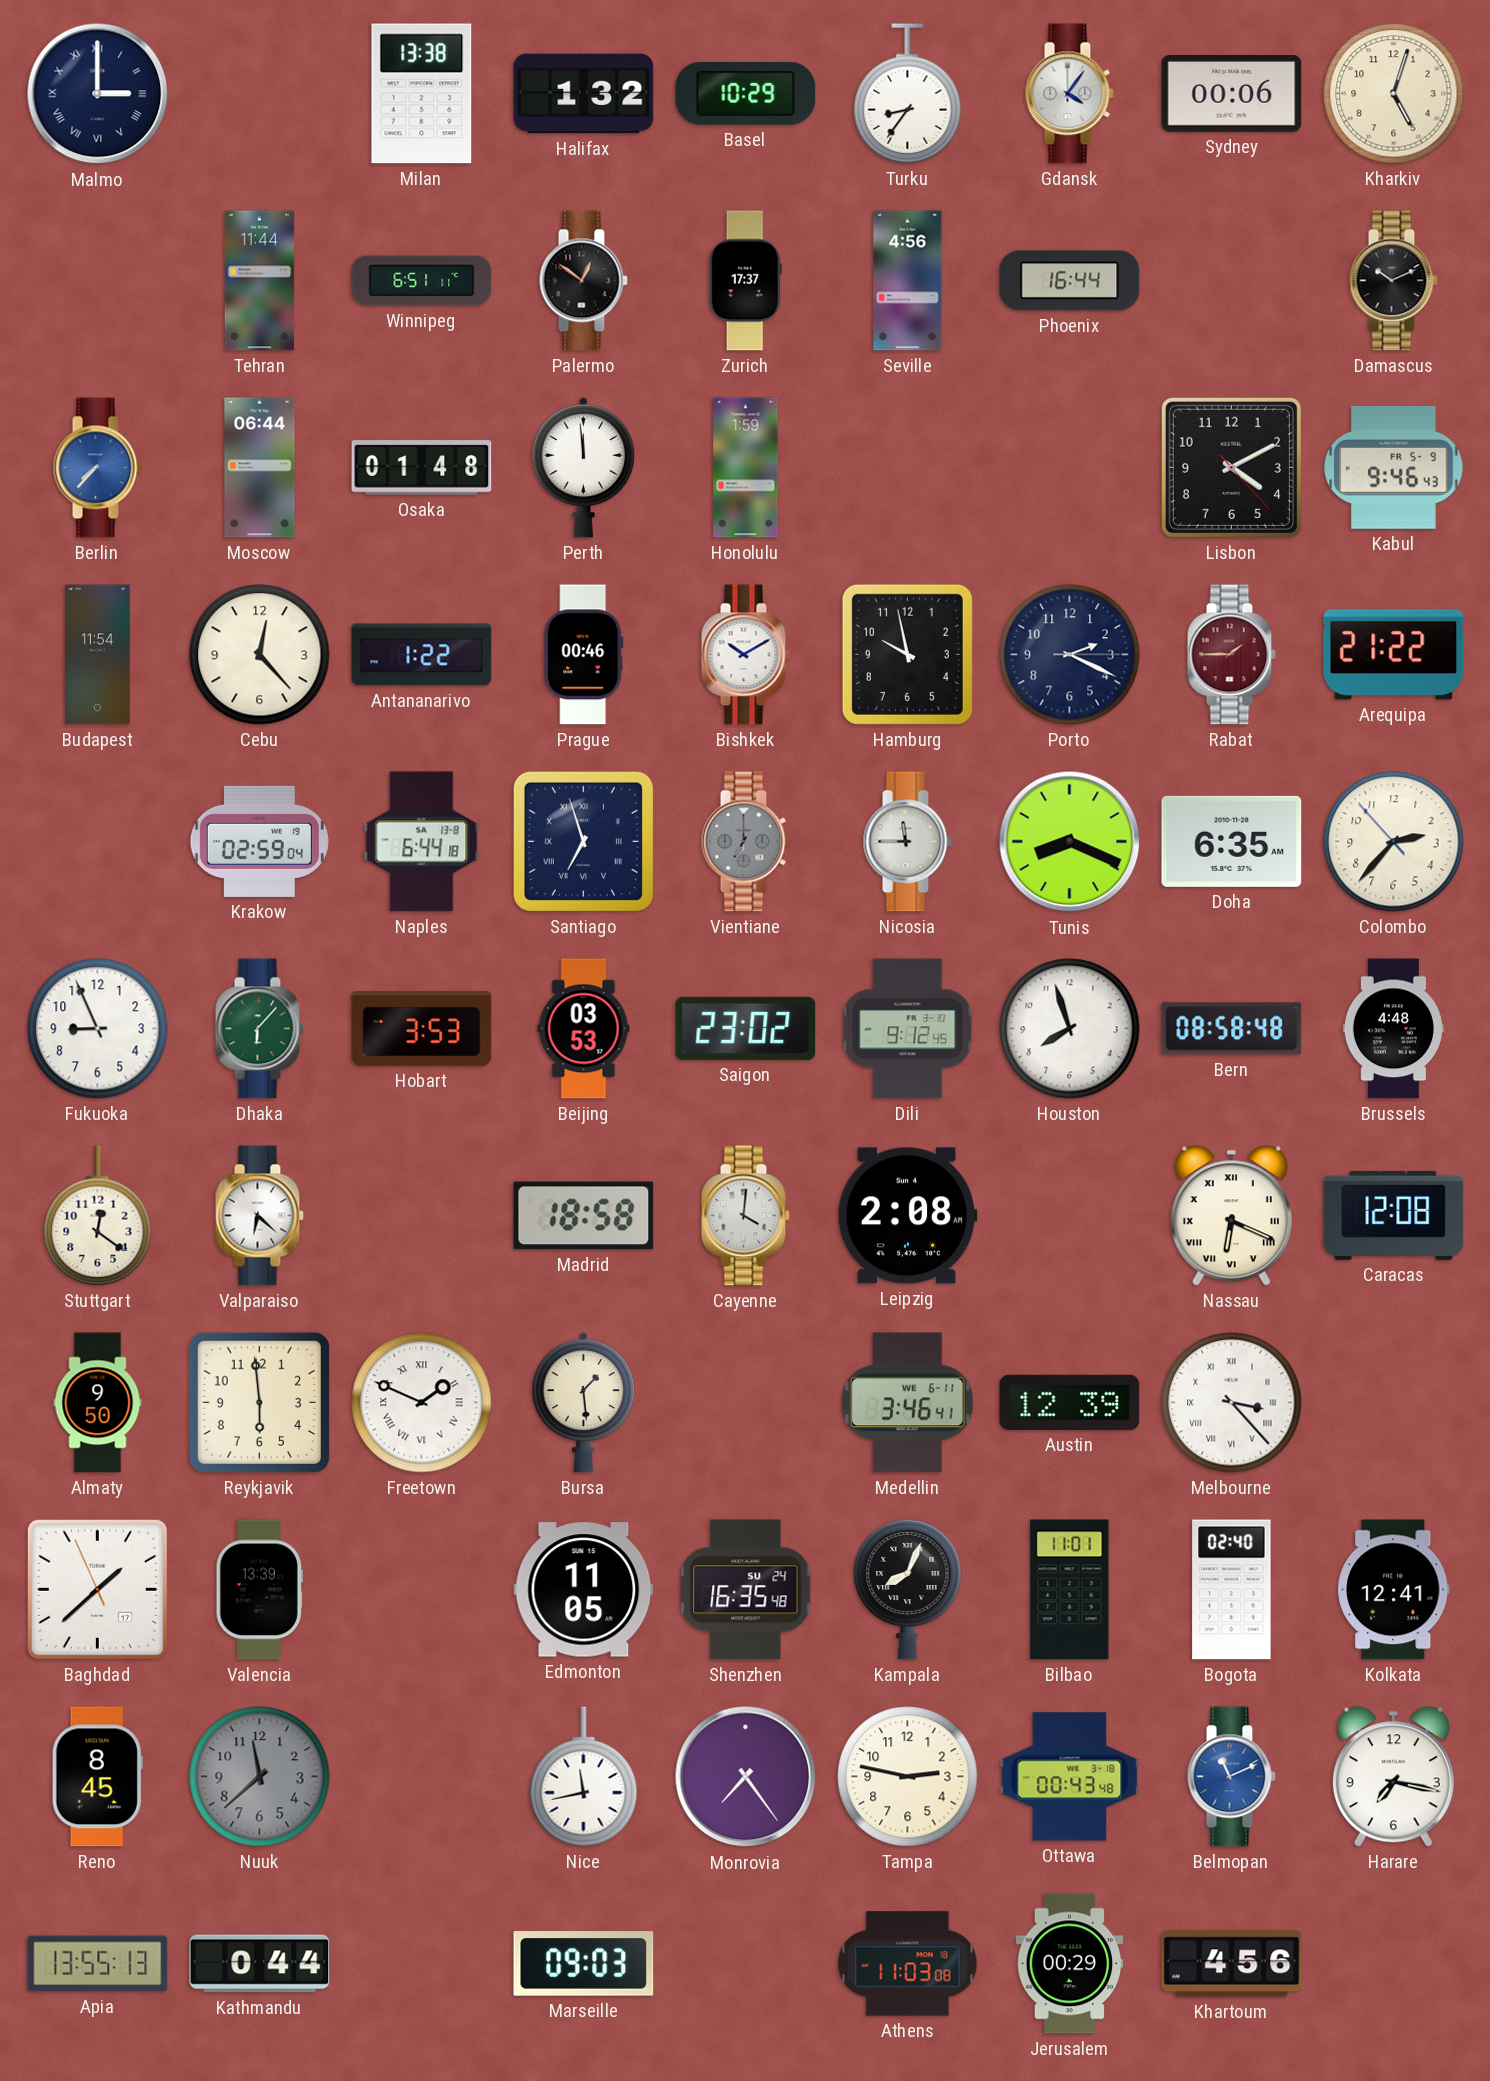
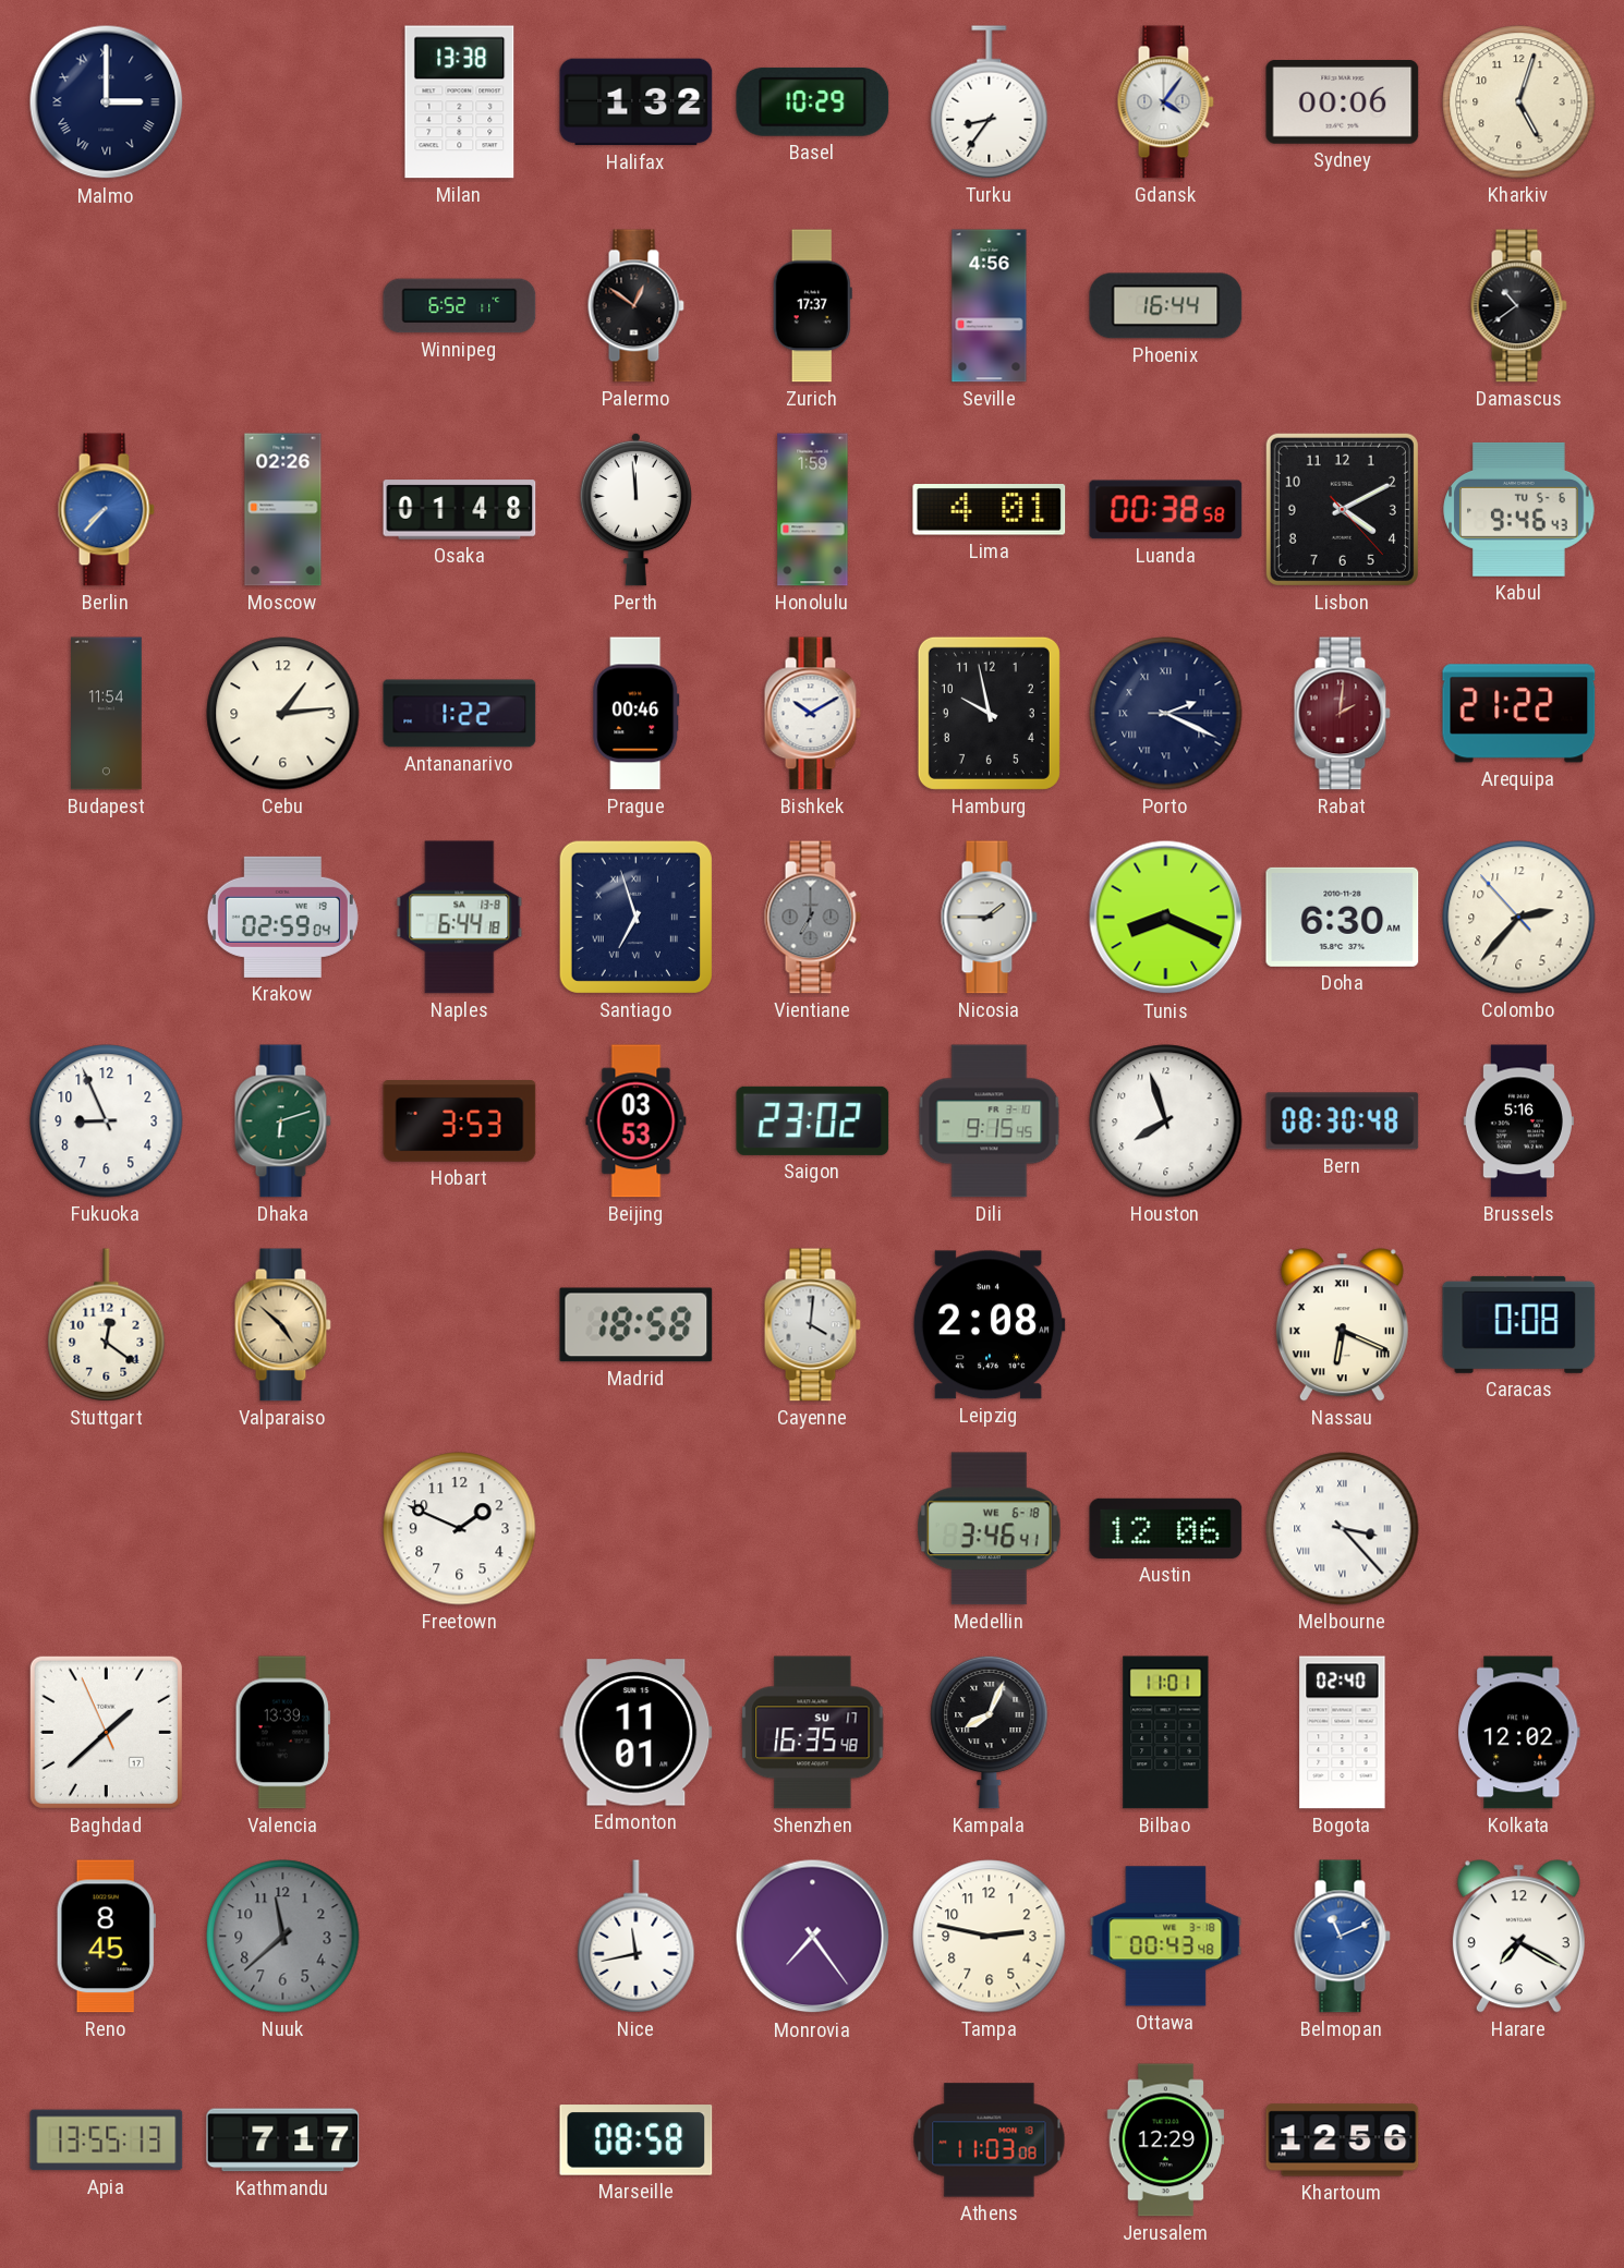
Tehran: 11:44 -> none (260, 281)
Winnipeg: 6:51 -> 6:52 (460, 306)
Damascus: 10:11 -> 10:39 (1518, 306)
Moscow: 06:44 -> 02:26 (283, 510)
Lima: none -> 4:01 (990, 510)
Luanda: none -> 00:38 (1166, 510)
Kabul date: FR 5-9 -> TU 5-6 (1519, 509)
Cebu: 12:23 -> 1:14 (283, 714)
Porto numerals: Arabic -> Roman (1166, 714)
Rabat: 1:45 -> 2:01 (1342, 714)
Nicosia: 11:45 -> 1:45 (989, 918)
Doha: 6:35 -> 6:30 (1343, 917)
Dhaka: 6:07 -> 6:12 (282, 1121)
Dili: 9:12 -> 9:15 (990, 1121)
Bern: 08:58 -> 08:30 (1343, 1121)
Brussels: 4:48 -> 5:16 (1518, 1121)
Valparaiso: 6:22 -> 4:52 (282, 1325)
Valparaiso dial: white -> champagne (282, 1325)
Caracas: 12:08 -> 0:08 (1519, 1324)
Almaty: 9:50 -> none (98, 1403)
Reykjavik: 5:59 -> none (259, 1402)
Freetown numerals: Roman -> Arabic (460, 1529)
Bursa: 1:29 -> none (583, 1402)
Medellin date: WE 6-11 -> WE 6-18 (990, 1529)
Austin: 12:39 -> 12:06 (1166, 1528)
Edmonton: 11:05 -> 11:01 (637, 1733)
Shenzhen date: SU 24 -> SU 17 (813, 1733)
Kolkata: 12:41 -> 12:02 (1519, 1733)
Harare: 7:17 -> 7:20 (1518, 1937)
Kathmandu: 0:44 -> 7:17 (283, 2140)
Marseille: 09:03 -> 08:58 (637, 2140)
Jerusalem: 00:29 -> 12:29 (1166, 2140)
Khartoum: 4:56 -> 12:56 (1343, 2140)
